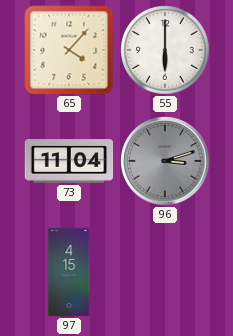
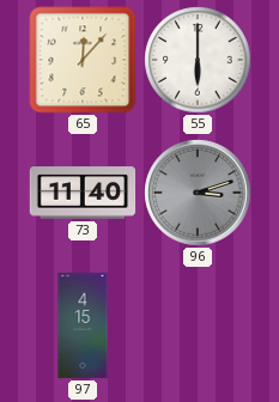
65: 4:07 -> 12:07 (83, 60)
73: 11:04 -> 11:40 (83, 193)
